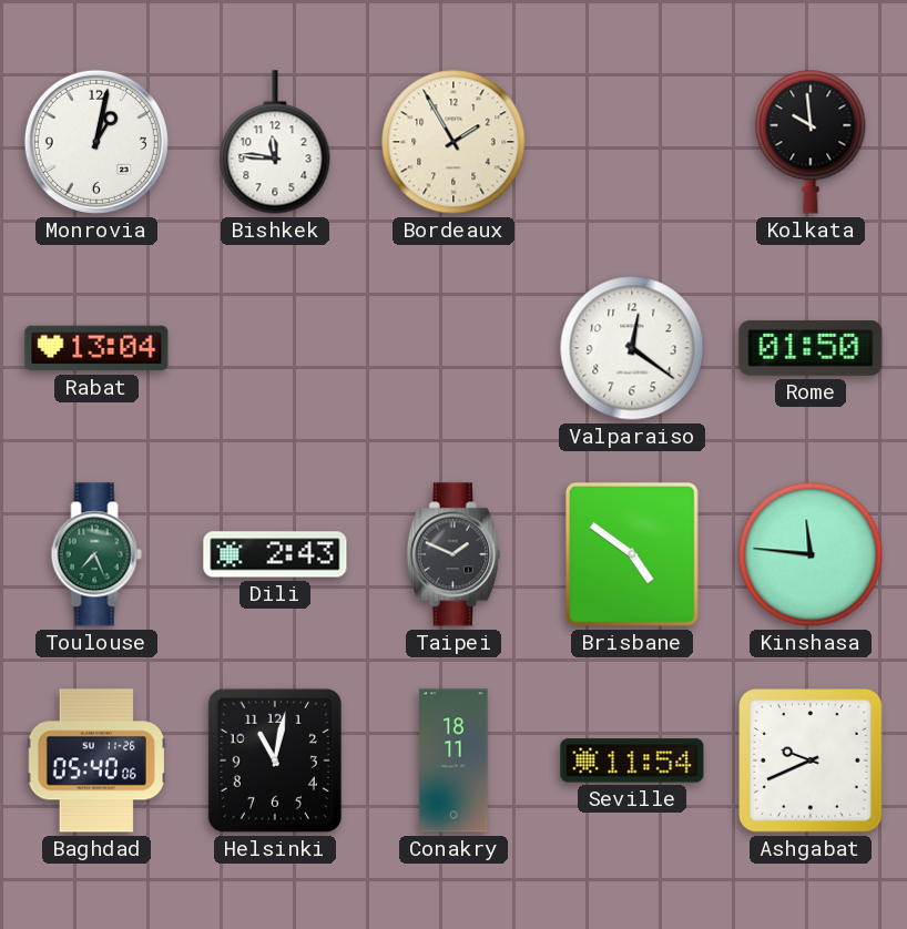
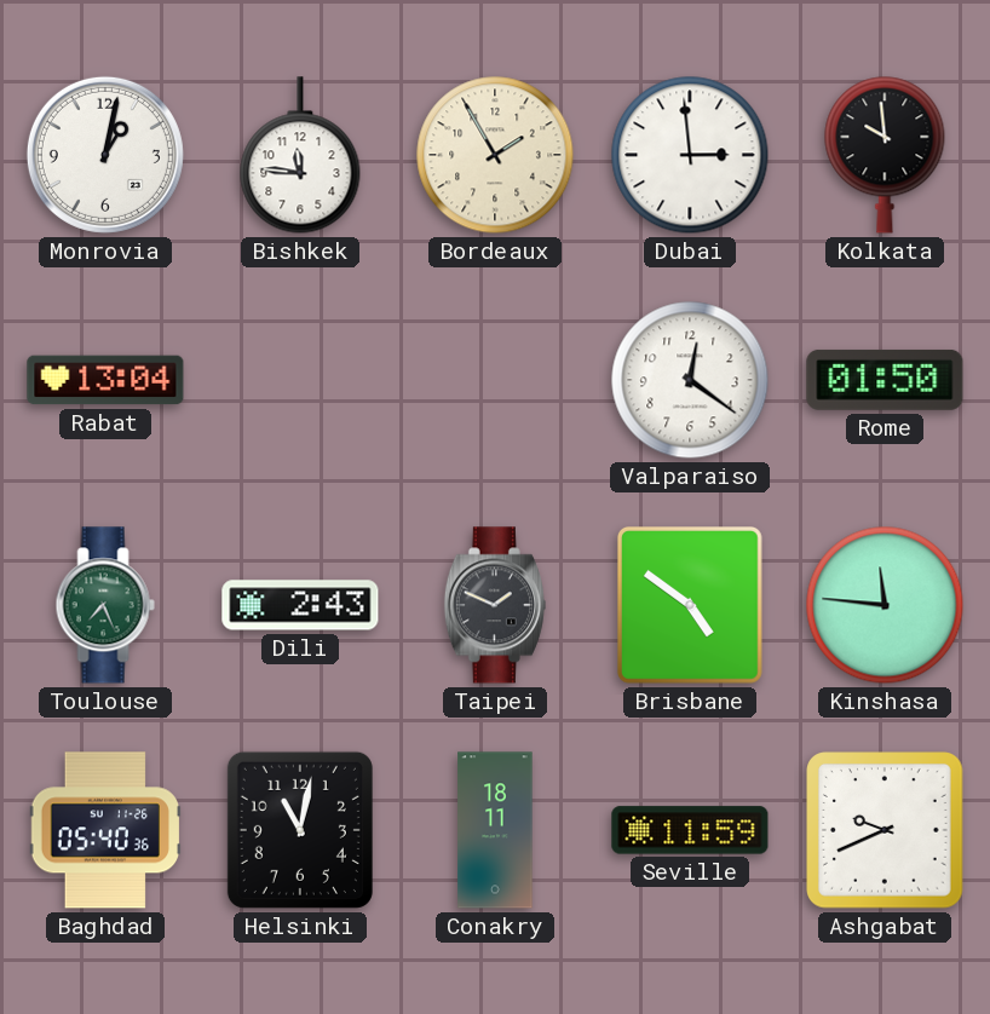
Dubai: none -> 2:59 (690, 155)
Baghdad: 05:40:06 -> 05:40:36 (104, 830)
Seville: 11:54 -> 11:59 (690, 830)
